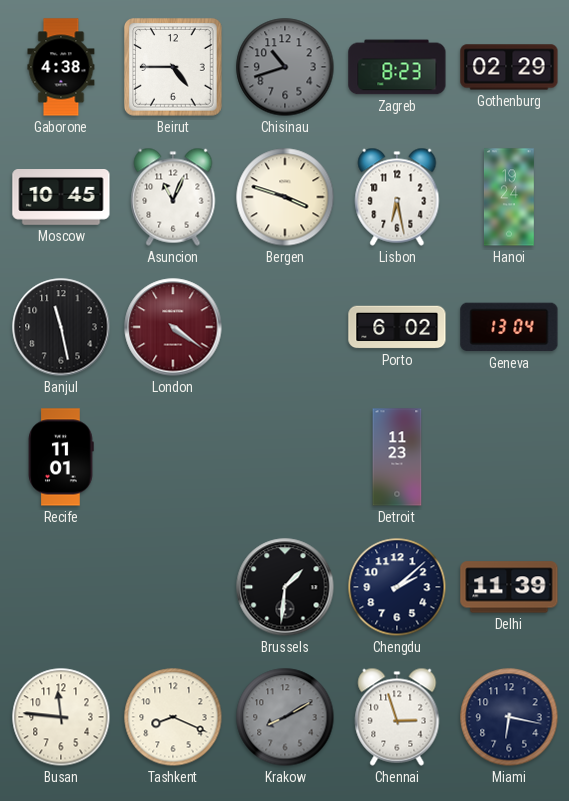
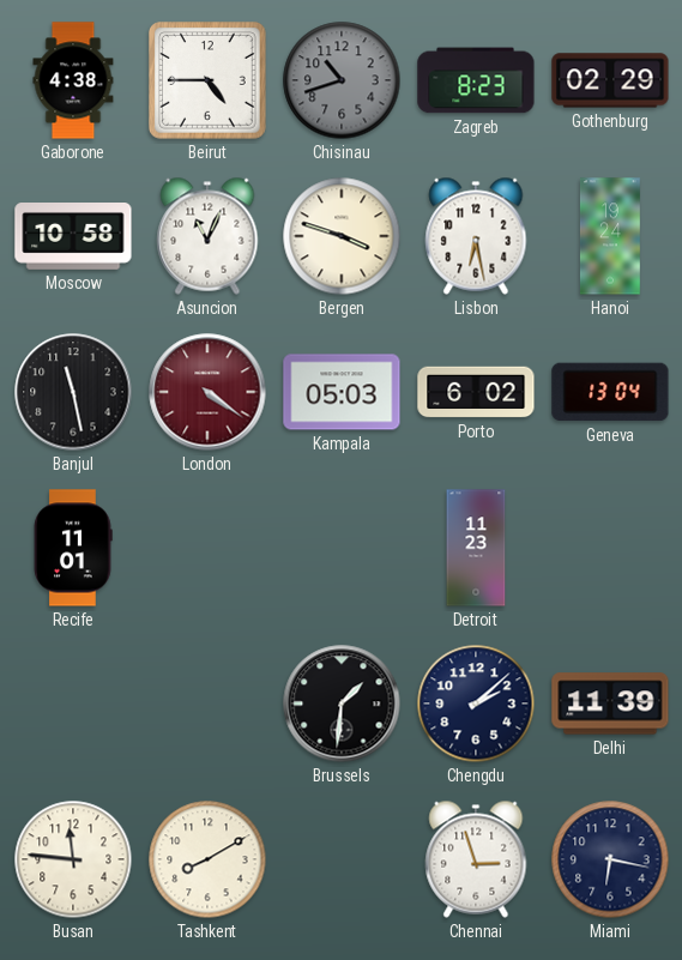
Moscow: 10:45 -> 10:58 (73, 237)
Kampala: none -> 05:03 (342, 392)
Tashkent: 8:19 -> 8:10 (207, 859)
Krakow: 8:10 -> none (285, 717)
